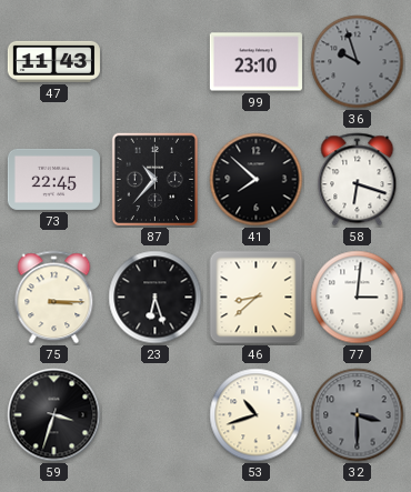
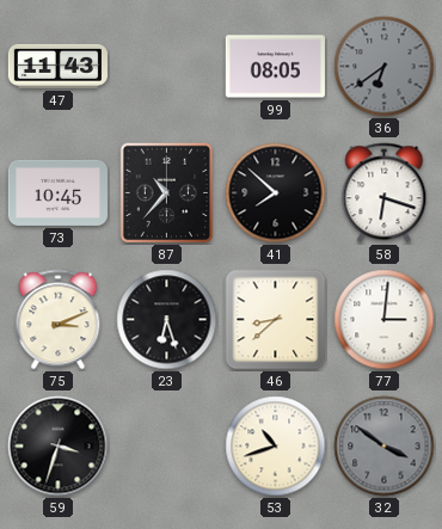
99: 23:10 -> 08:05 (275, 67)
36: 9:57 -> 6:39 (385, 67)
73: 22:45 -> 10:45 (57, 192)
75: 3:15 -> 3:11 (59, 320)
32: 3:30 -> 3:51 (385, 447)
